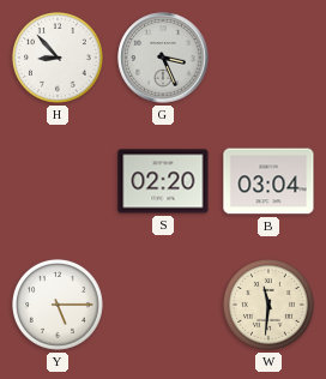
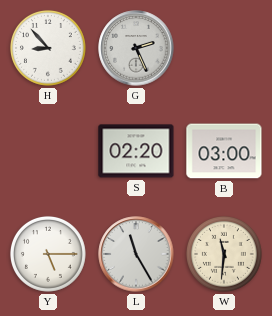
G: 3:26 -> 2:26 (136, 48)
B: 03:04 -> 03:00 (224, 151)
L: none -> 11:25 (136, 254)
